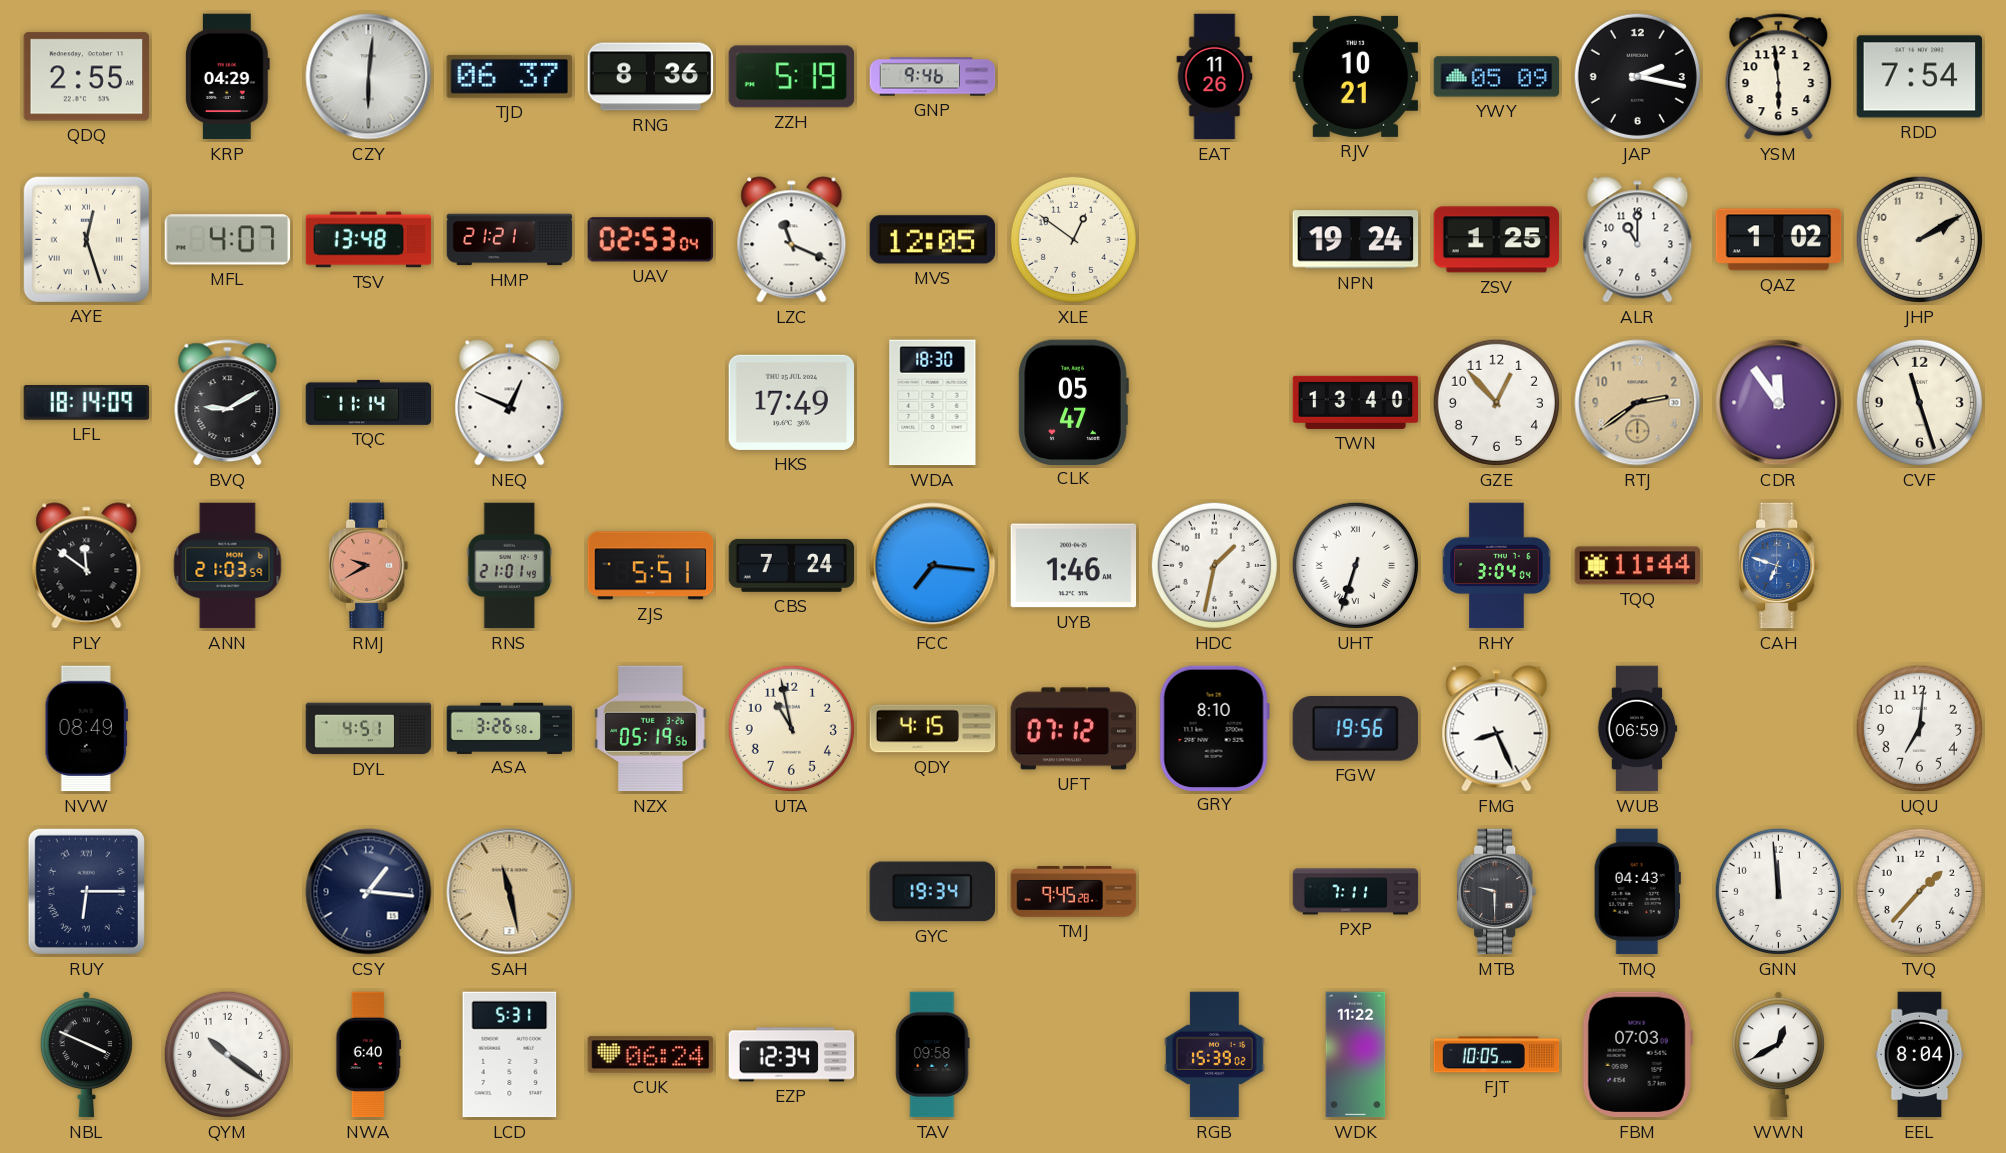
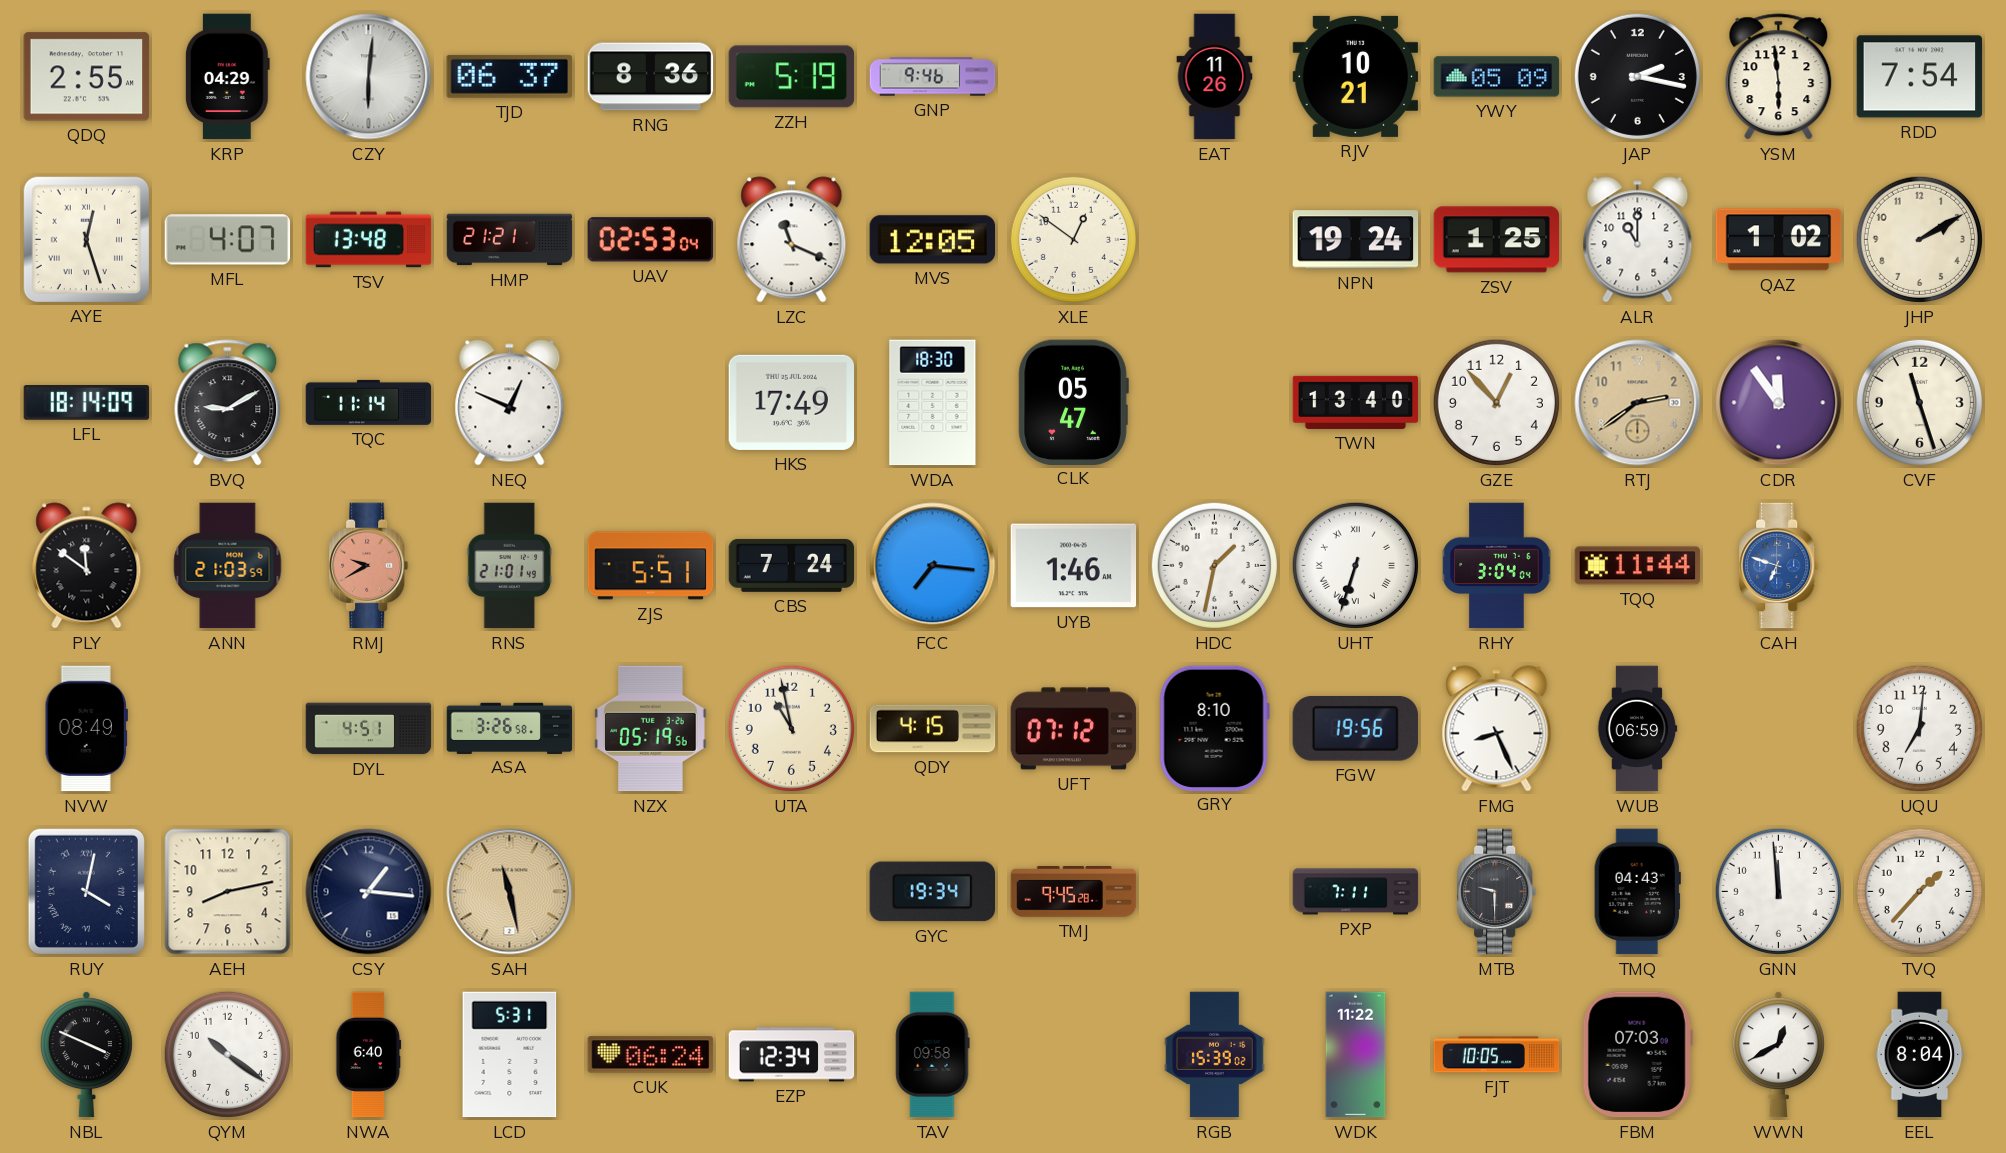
RUY: 6:15 -> 4:02 (86, 891)
AEH: none -> 8:13 (228, 892)
